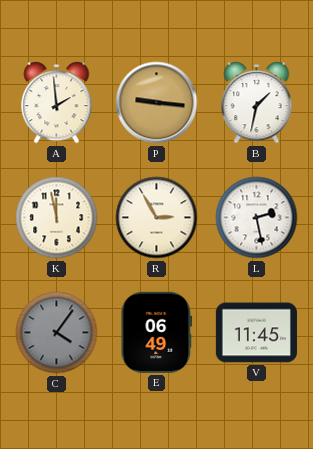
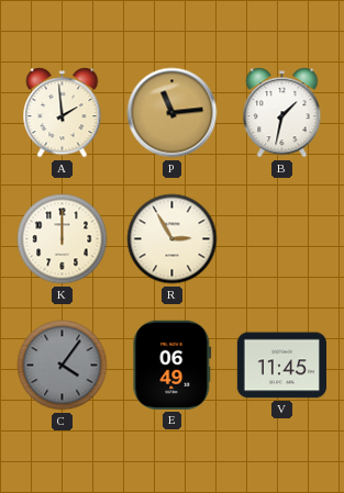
P: 9:16 -> 11:14 (173, 113)
K: 11:58 -> 12:00 (63, 239)
L: 2:28 -> none (257, 218)
